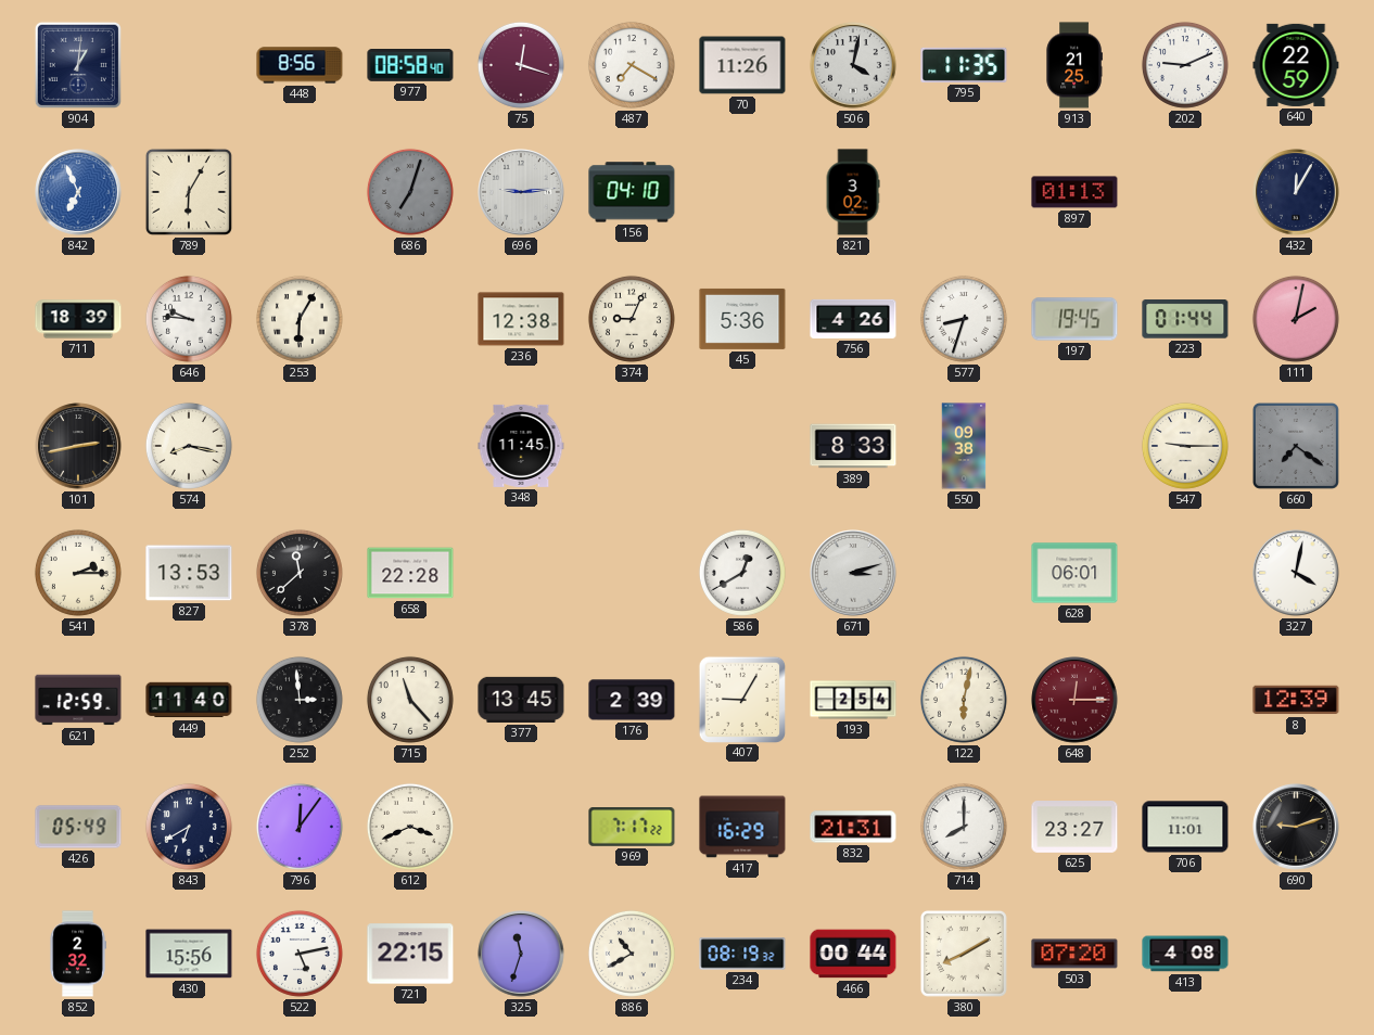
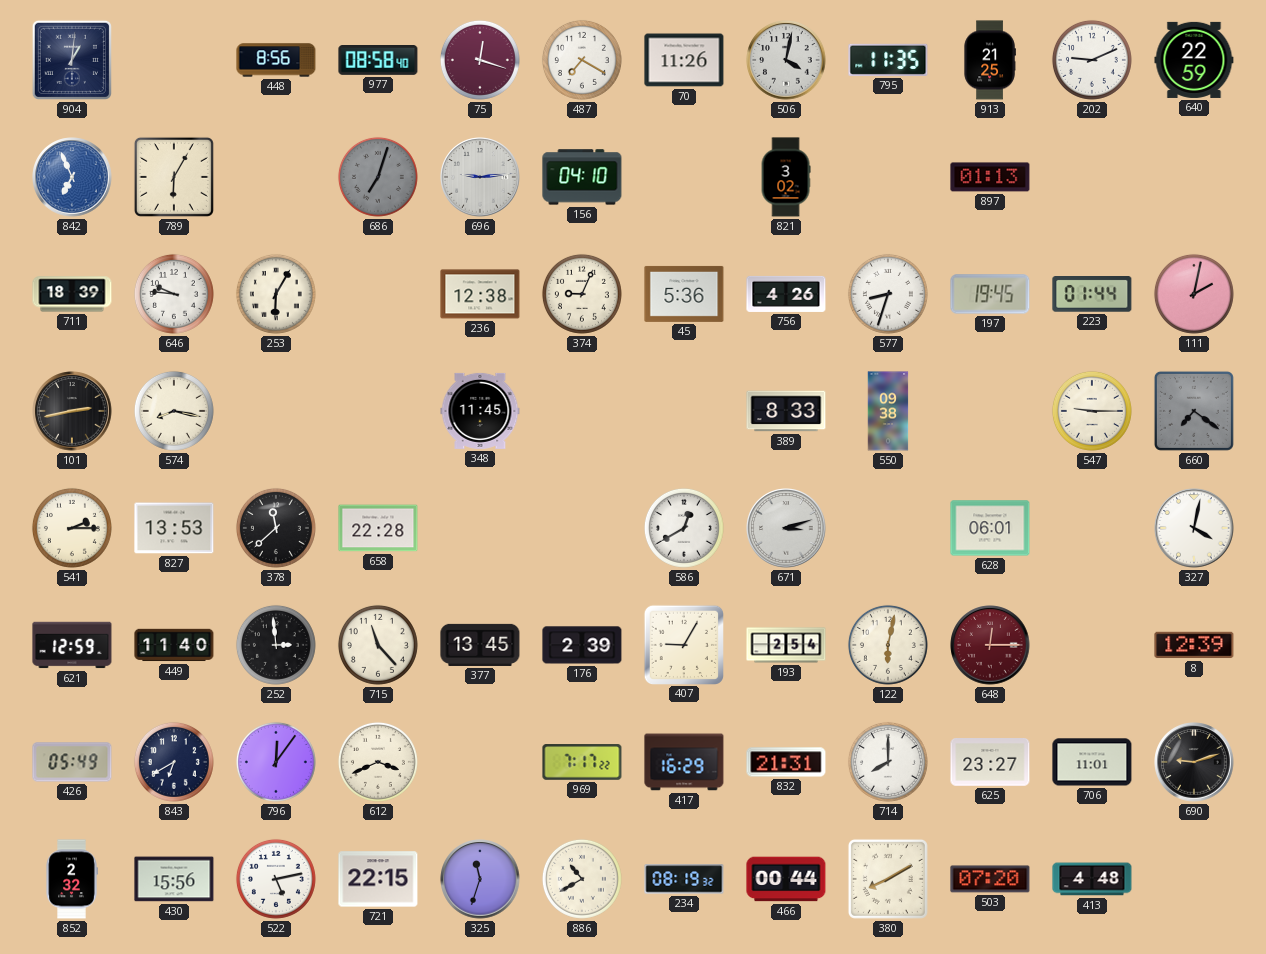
432: 12:05 -> none (1296, 192)
413: 4:08 -> 4:48 (1092, 879)
